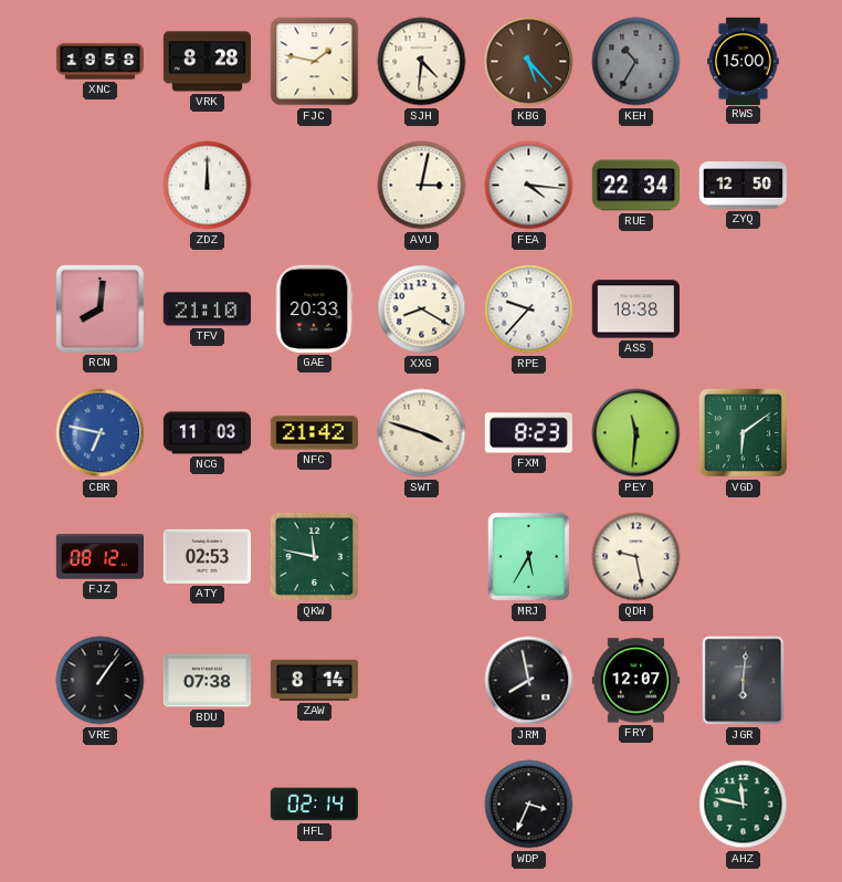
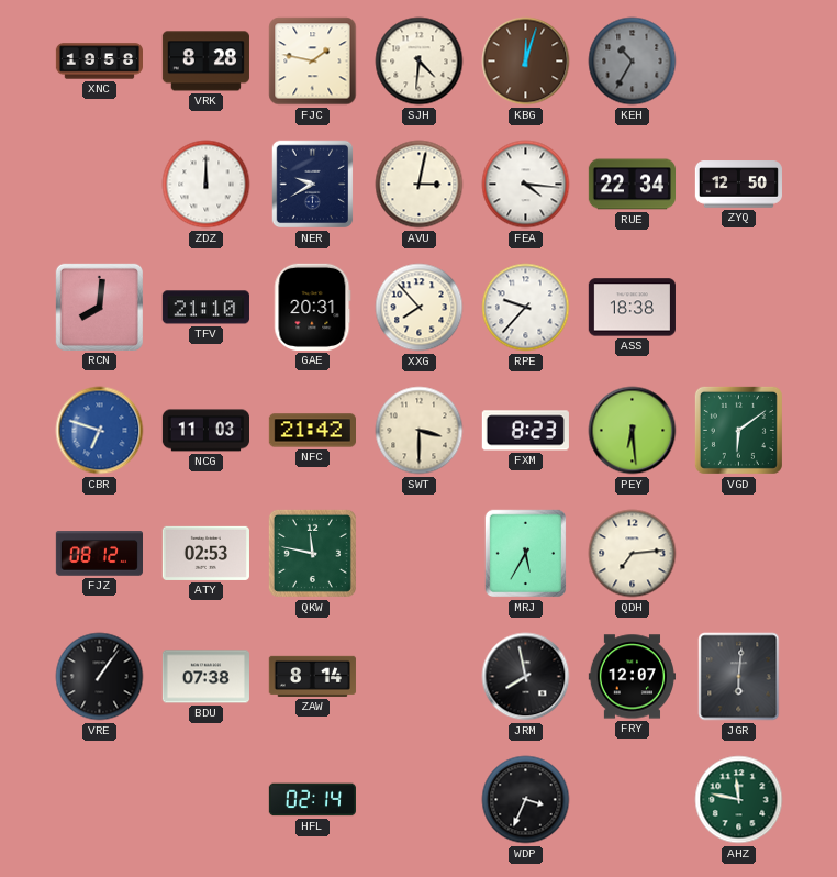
KBG: 5:23 -> 12:03 (526, 62)
RWS: 15:00 -> none (744, 61)
NER: none -> 9:40 (313, 185)
GAE: 20:33 -> 20:31 (313, 307)
XXG: 8:20 -> 7:53 (420, 308)
CBR: 6:47 -> 6:48 (100, 431)
SWT: 3:48 -> 3:30 (420, 431)
PEY: 11:31 -> 6:29 (633, 431)
QDH: 9:28 -> 7:14 (633, 554)
